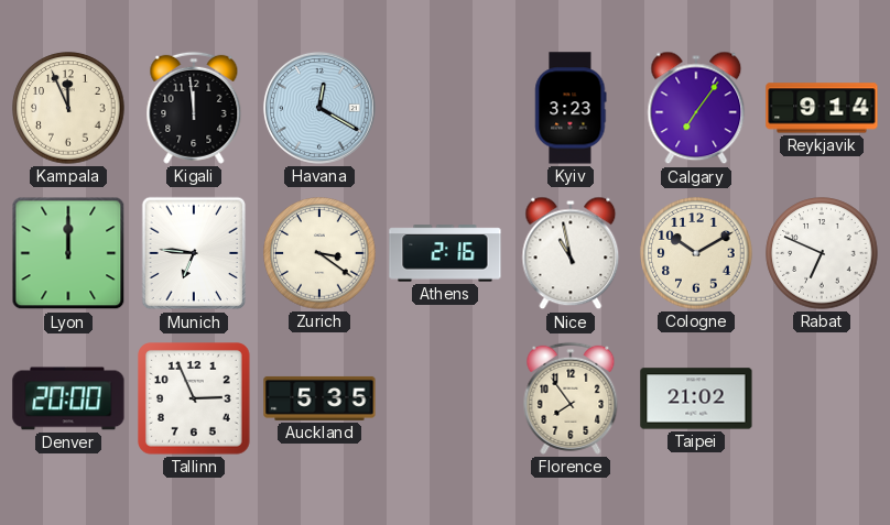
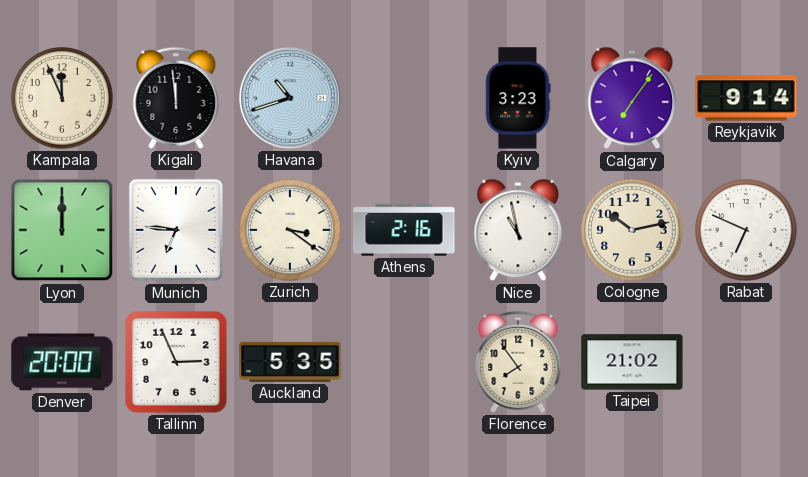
Havana: 12:20 -> 10:42 (290, 98)
Cologne: 10:10 -> 10:13 (632, 230)
